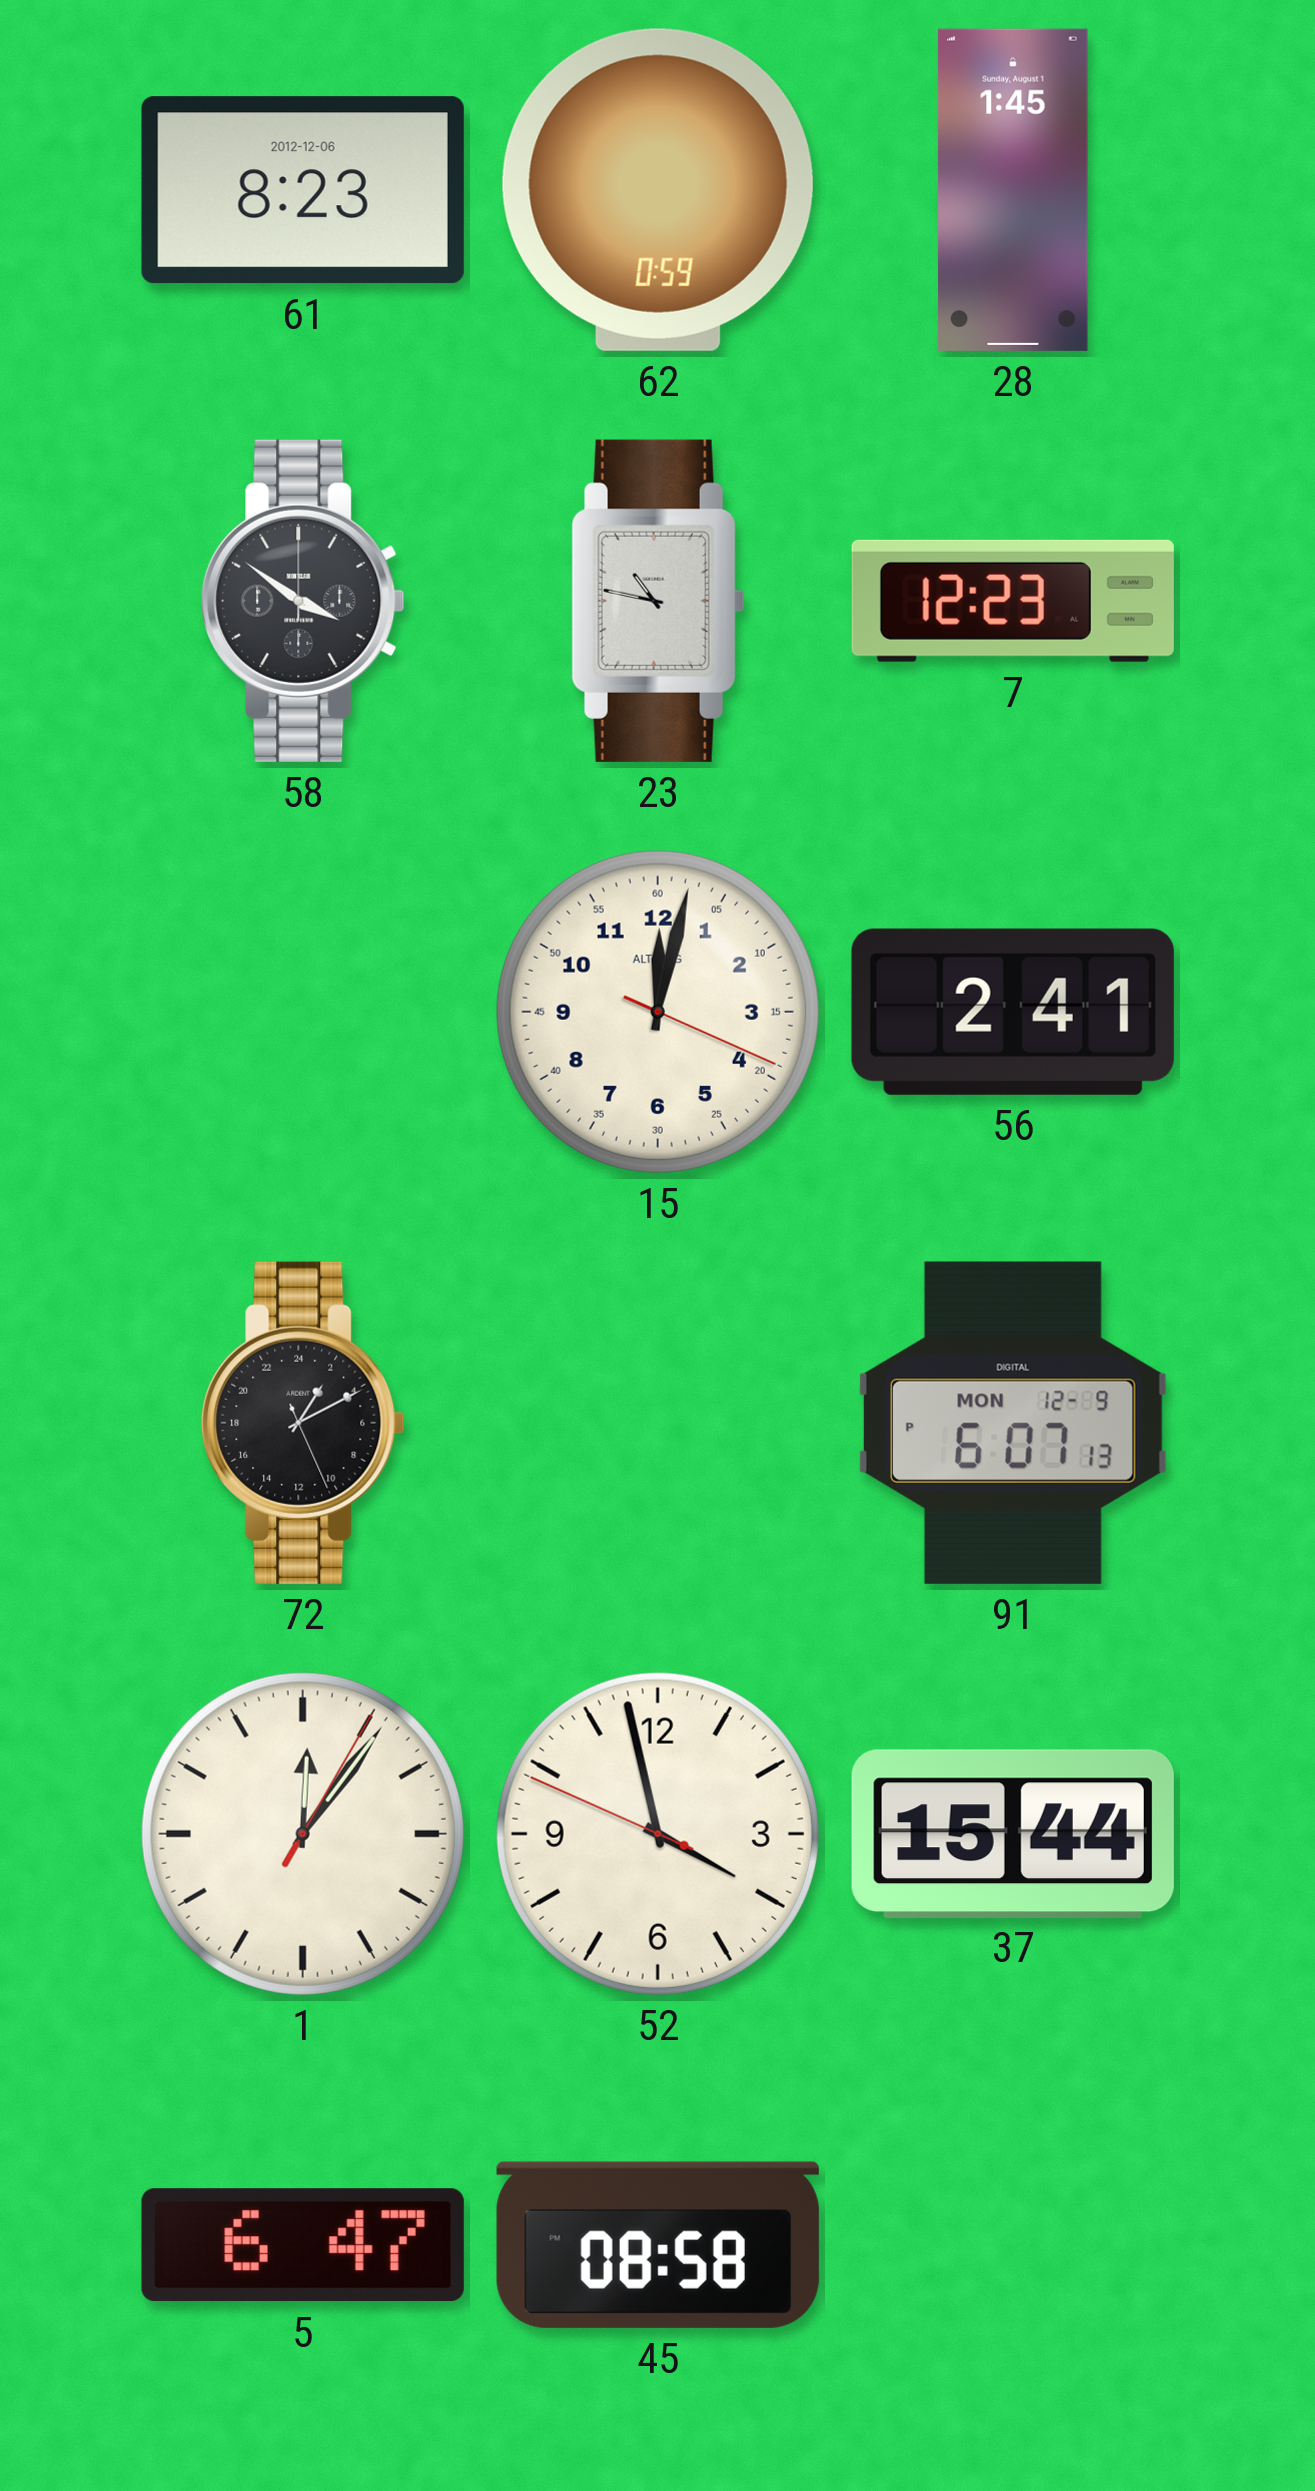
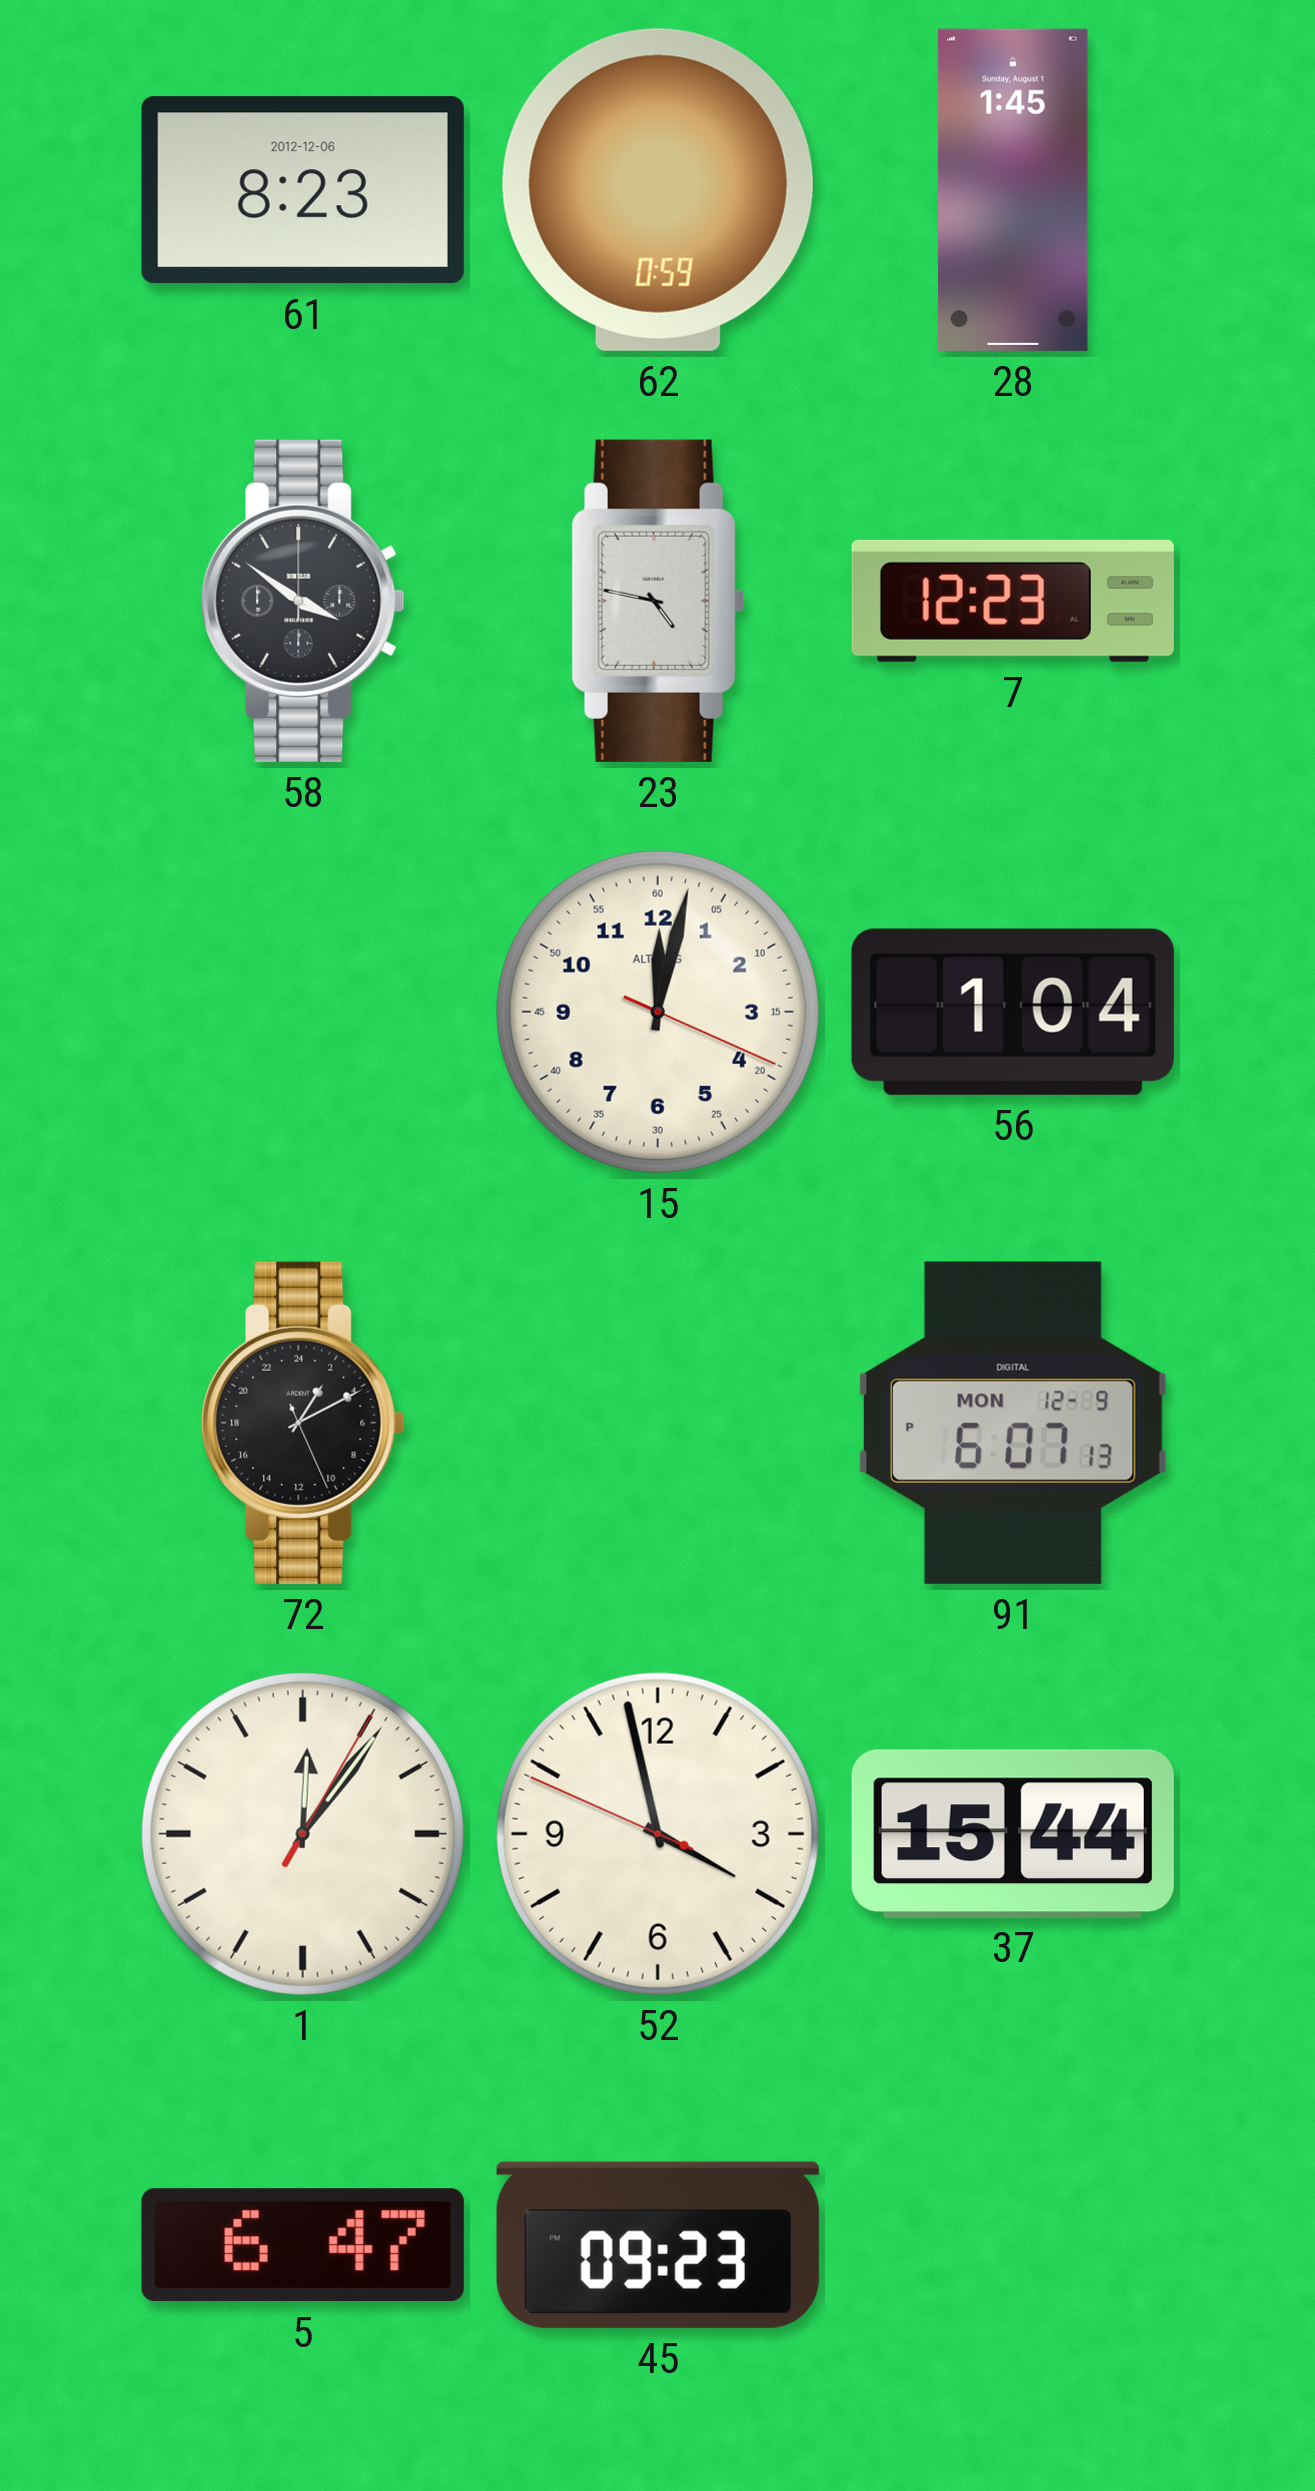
23: 10:47 -> 4:47 (658, 601)
56: 2:41 -> 1:04 (1013, 1012)
45: 08:58 -> 09:23 (658, 2245)
